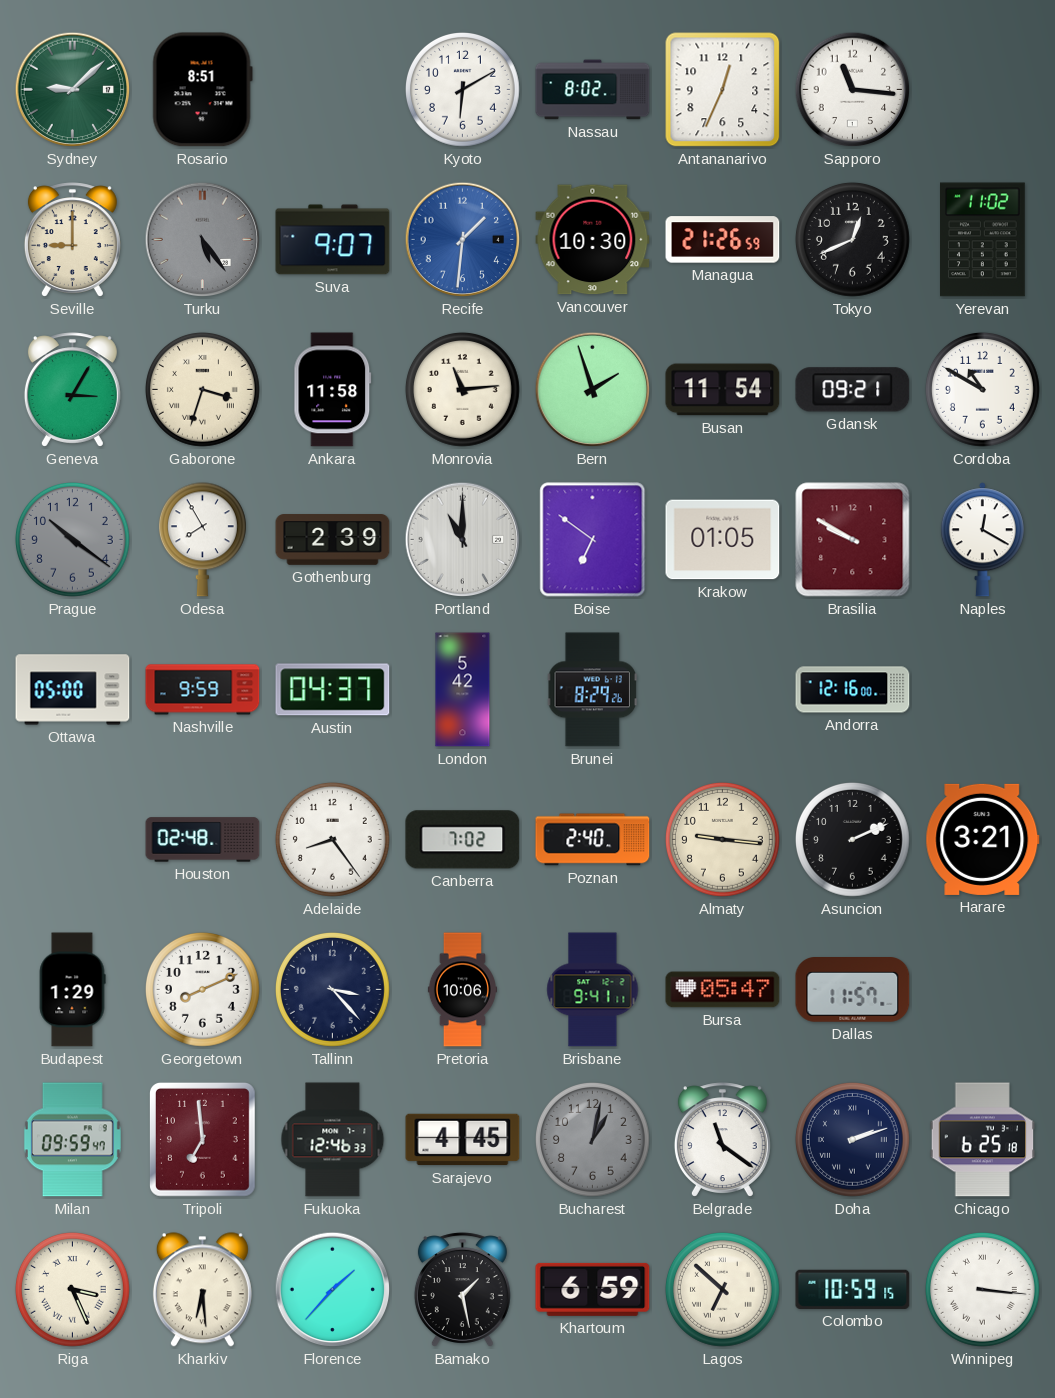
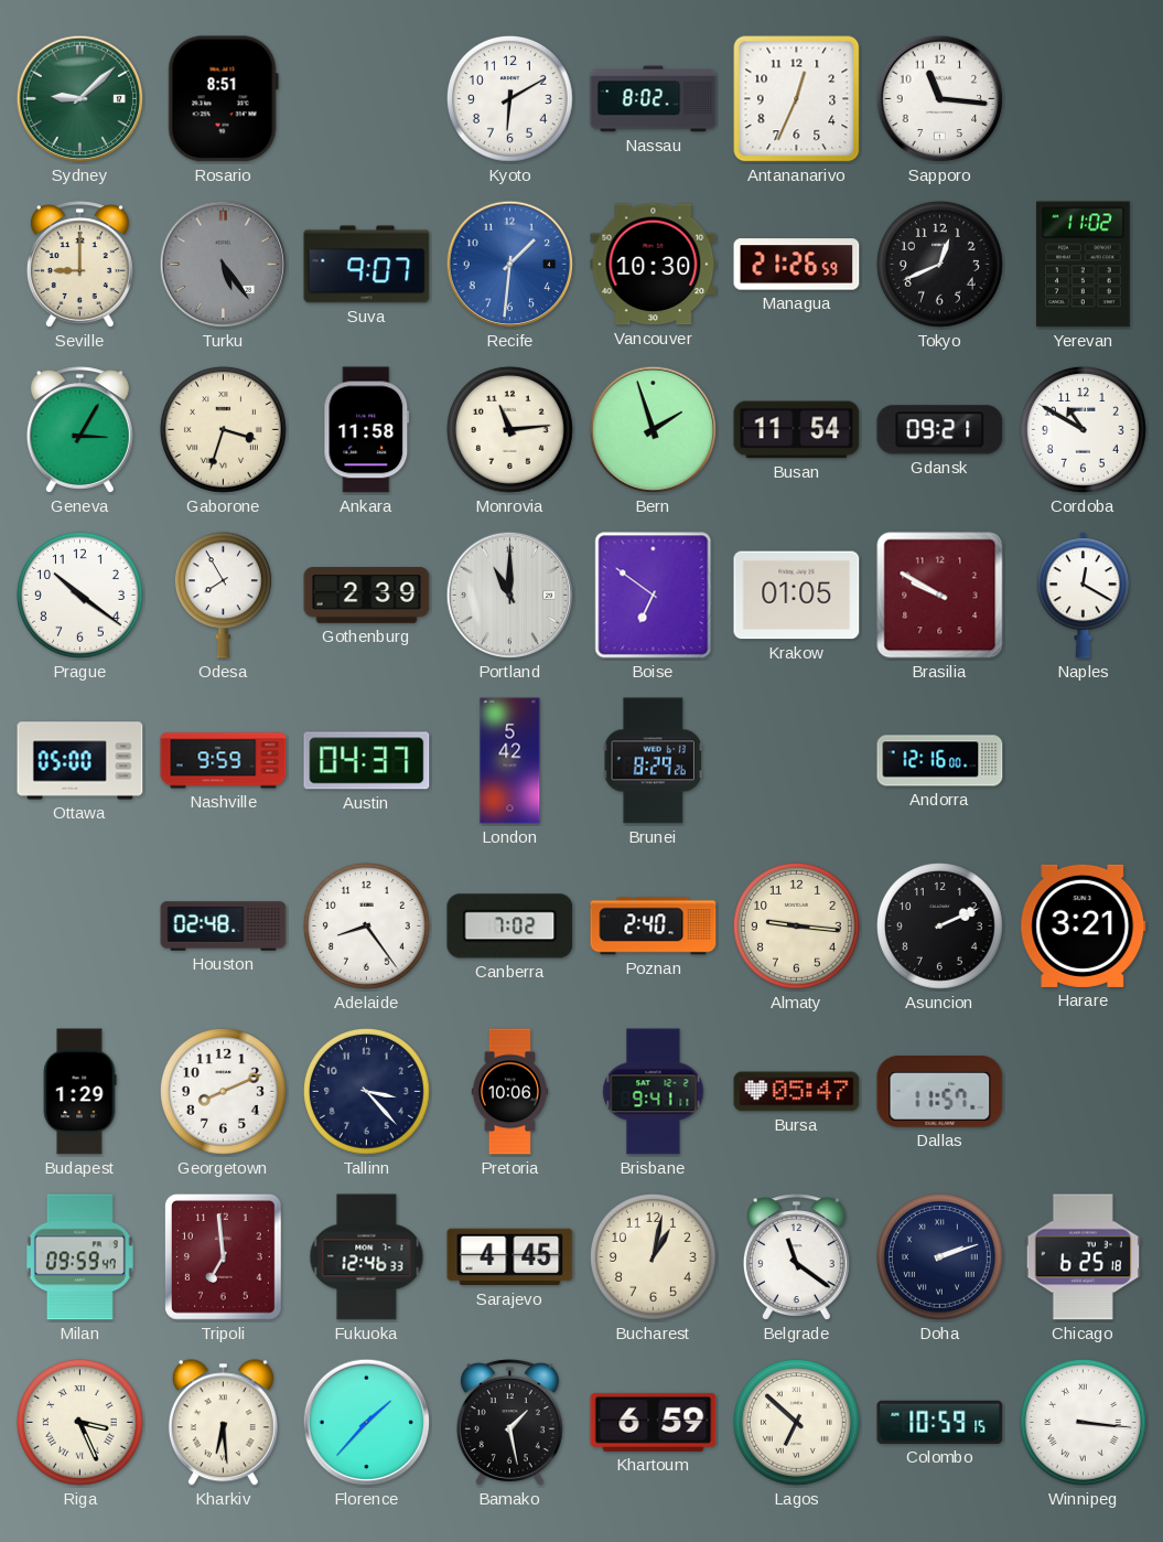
Prague dial: grey -> white (79, 595)
Bucharest dial: grey -> cream (653, 1256)
